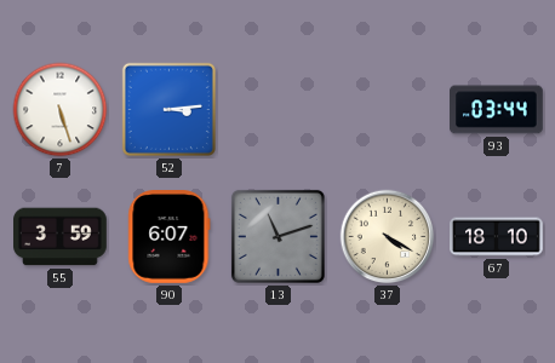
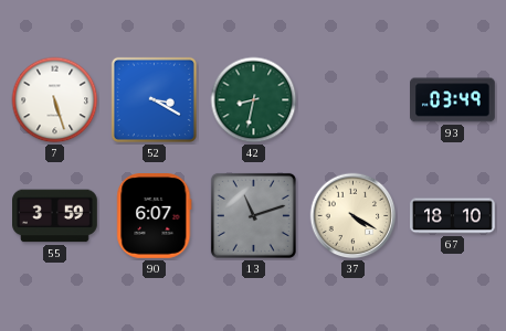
52: 3:14 -> 3:20 (154, 99)
42: none -> 8:32 (254, 100)
93: 03:44 -> 03:49 (453, 100)
